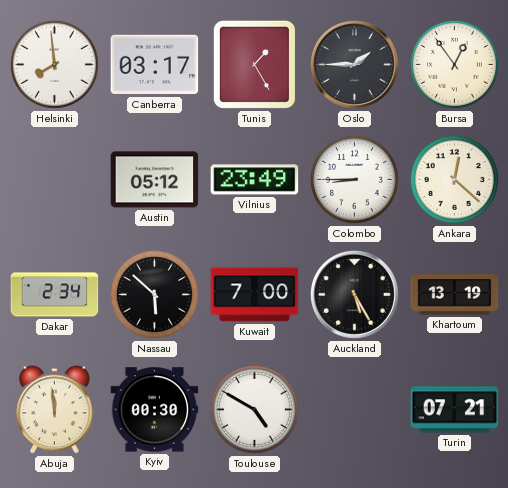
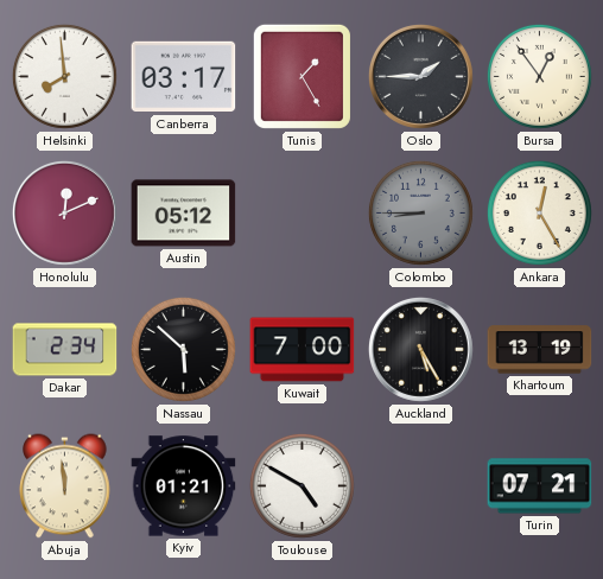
Honolulu: none -> 12:11 (64, 212)
Vilnius: 23:49 -> none (255, 180)
Colombo dial: white -> grey (420, 212)
Ankara: 12:22 -> 12:25 (539, 212)
Kyiv: 00:30 -> 01:21 (184, 486)
